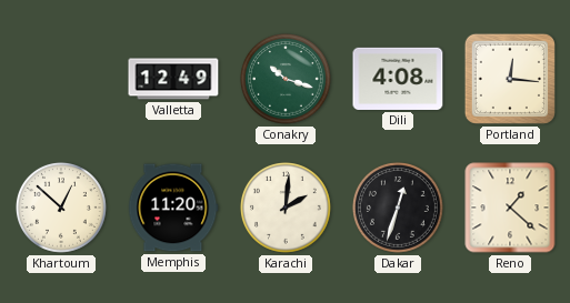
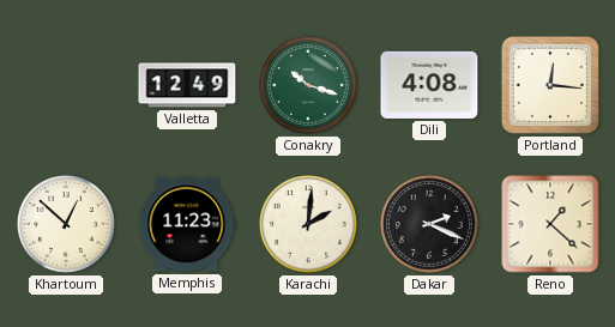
Memphis: 11:20 -> 11:23 (187, 224)
Dakar: 12:33 -> 2:19 (429, 224)
